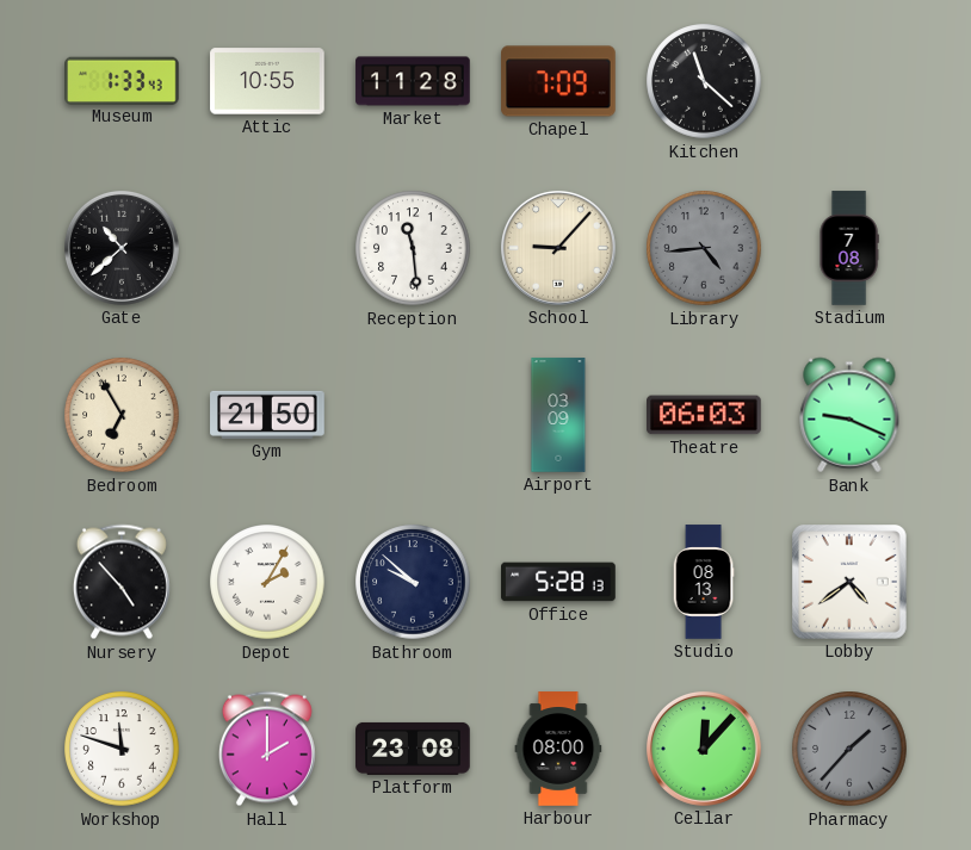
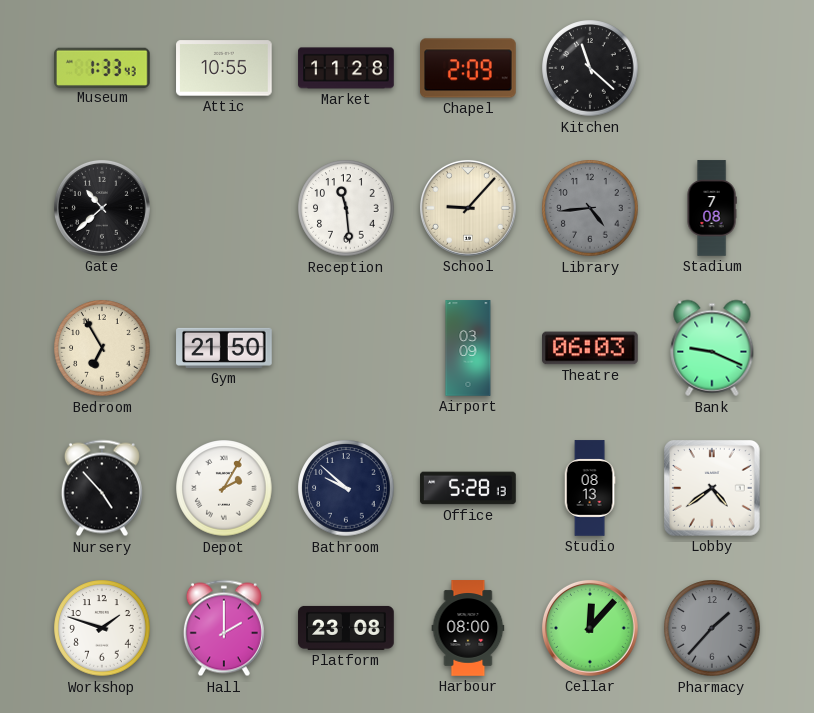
Chapel: 7:09 -> 2:09 (468, 68)
Workshop: 11:48 -> 1:48 (102, 628)
